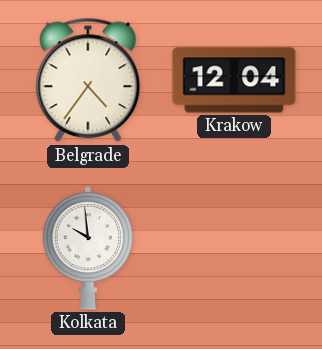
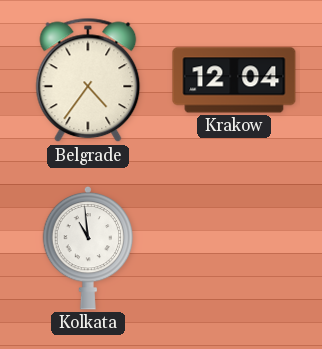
Kolkata: 9:59 -> 10:59 (88, 248)
